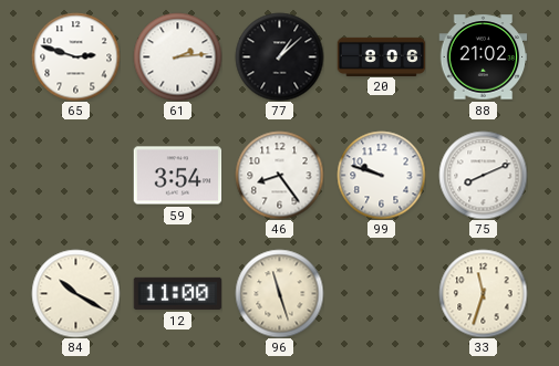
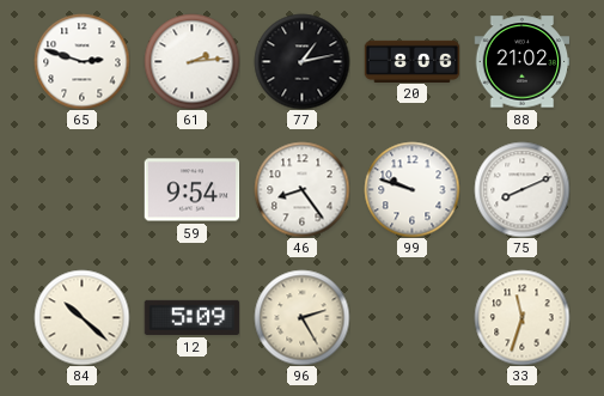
77: 1:08 -> 1:13 (301, 61)
59: 3:54 -> 9:54 (191, 190)
84: 10:20 -> 10:22 (81, 317)
12: 11:00 -> 5:09 (191, 317)
96: 11:27 -> 2:25 (301, 317)
